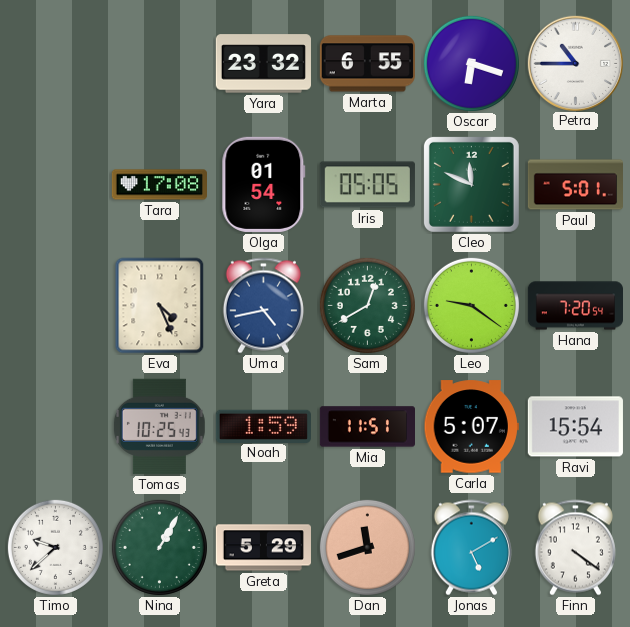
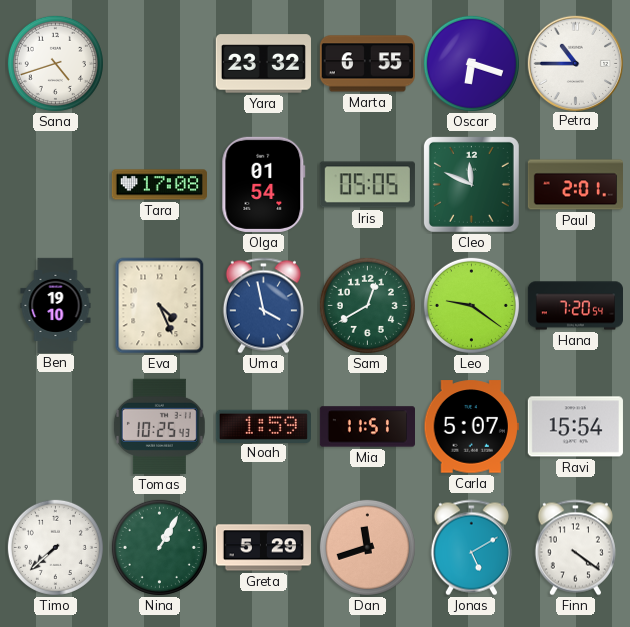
Sana: none -> 4:42 (55, 63)
Paul: 5:01 -> 2:01 (575, 185)
Ben: none -> 19:10 (56, 305)
Uma: 4:43 -> 3:58 (263, 306)
Timo: 9:38 -> 7:38 (55, 547)
